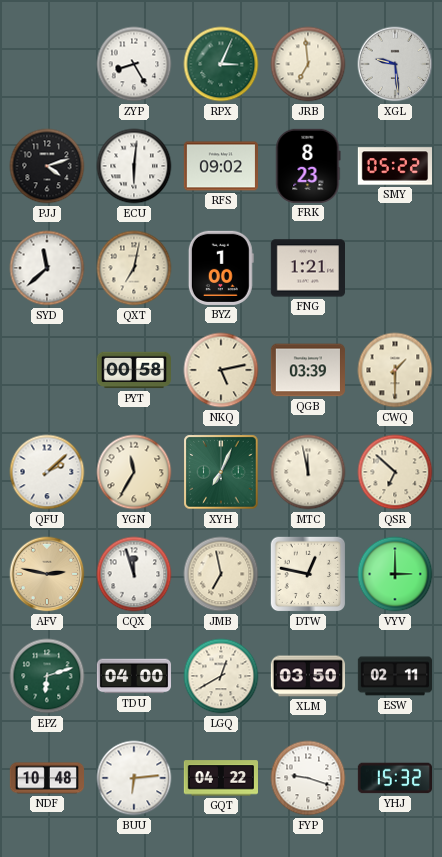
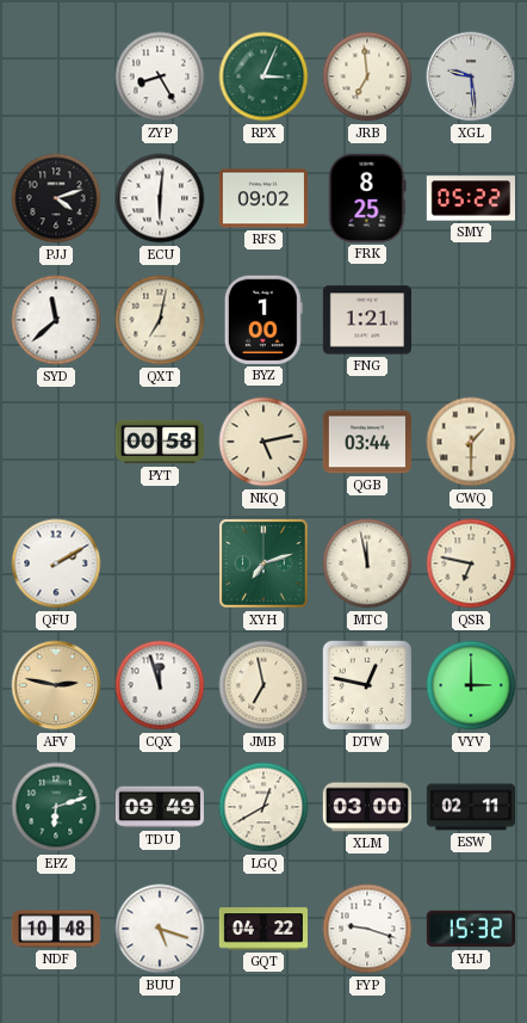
FRK: 8:23 -> 8:25 (367, 198)
QGB: 03:39 -> 03:44 (366, 442)
QFU: 2:08 -> 2:10 (56, 563)
YGN: 11:35 -> none (134, 472)
XYH: 7:04 -> 7:12 (263, 563)
QSR: 6:52 -> 6:47 (471, 563)
TDU: 04:00 -> 09:49 (159, 807)
XLM: 03:50 -> 03:00 (366, 807)
BUU: 6:14 -> 5:18 (160, 929)
